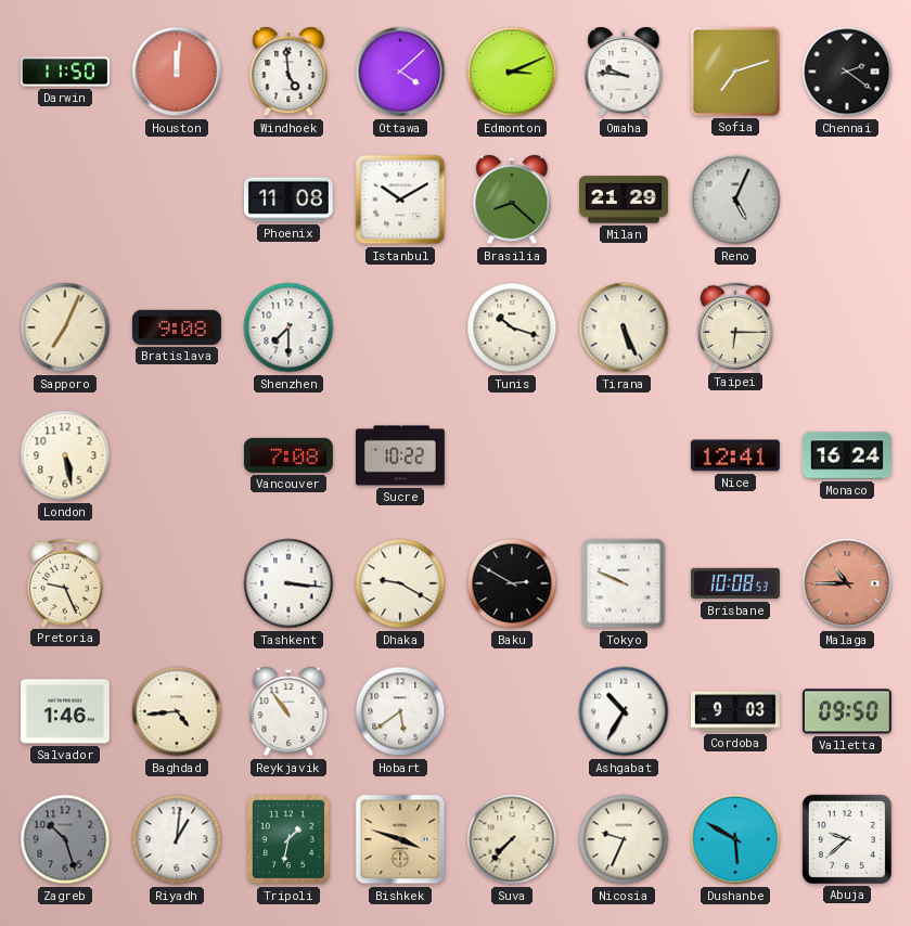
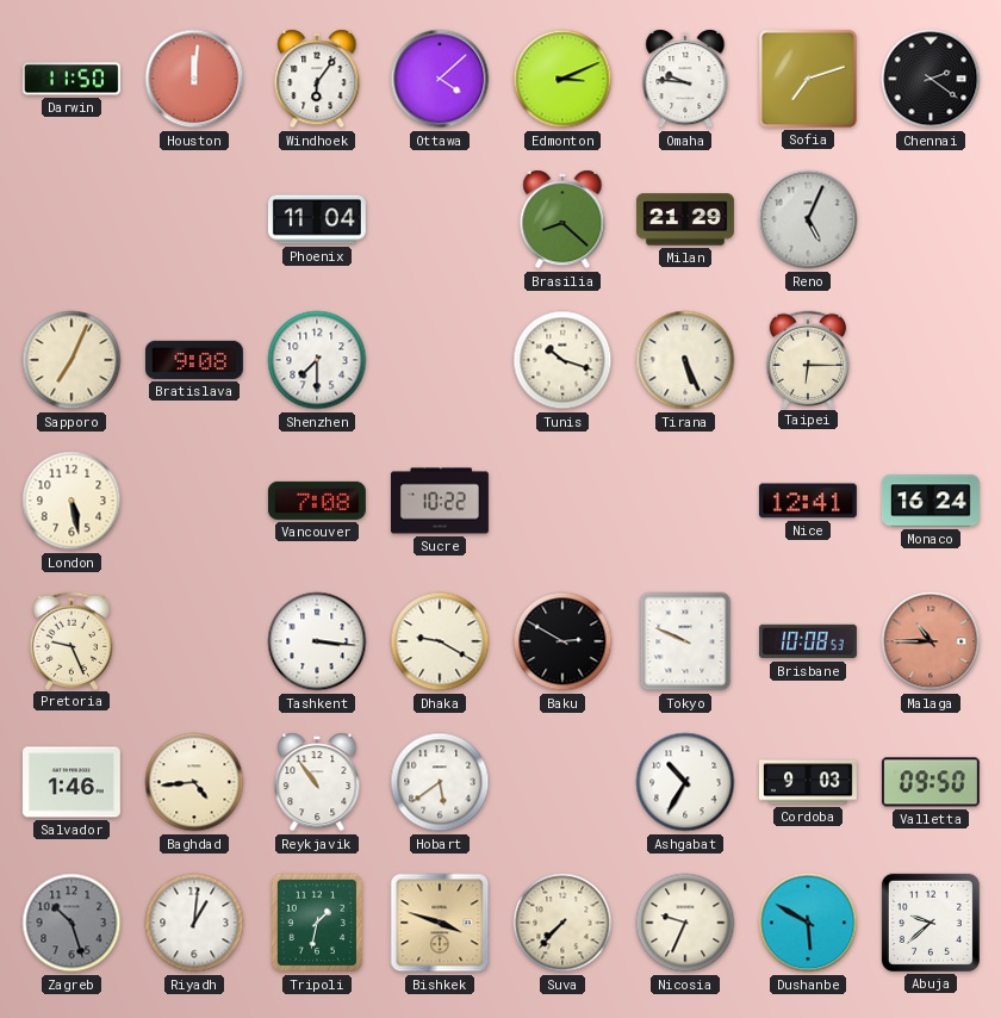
Windhoek: 4:59 -> 6:06 (317, 79)
Phoenix: 11:08 -> 11:04 (317, 219)
Istanbul: 10:10 -> none (400, 200)
